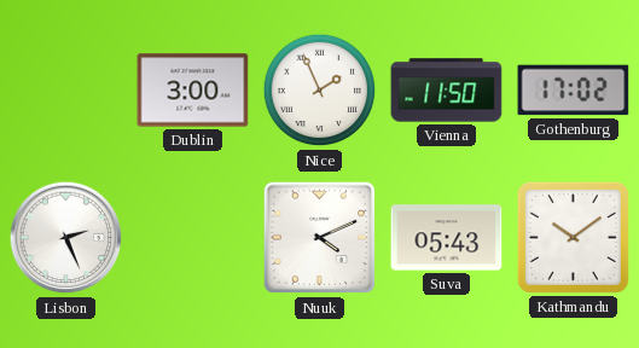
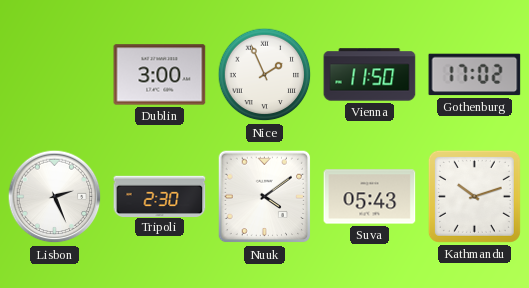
Tripoli: none -> 2:30 (160, 196)
Nuuk: 4:11 -> 4:09 (265, 197)
Kathmandu: 10:09 -> 10:12 (474, 196)
